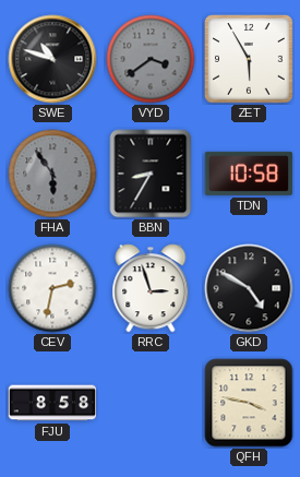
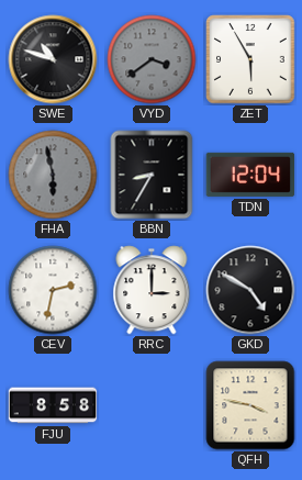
FHA: 5:54 -> 5:58 (53, 175)
TDN: 10:58 -> 12:04 (250, 175)
RRC: 2:57 -> 3:00 (152, 290)
